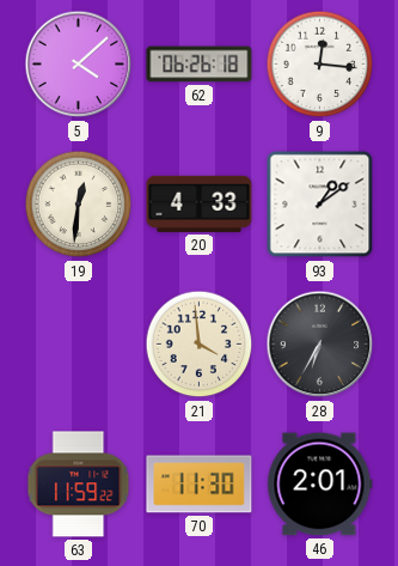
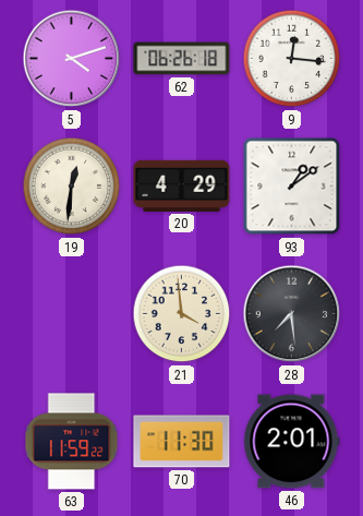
5: 4:08 -> 4:12 (72, 59)
20: 4:33 -> 4:29 (182, 185)
28: 6:35 -> 7:29 (292, 314)
